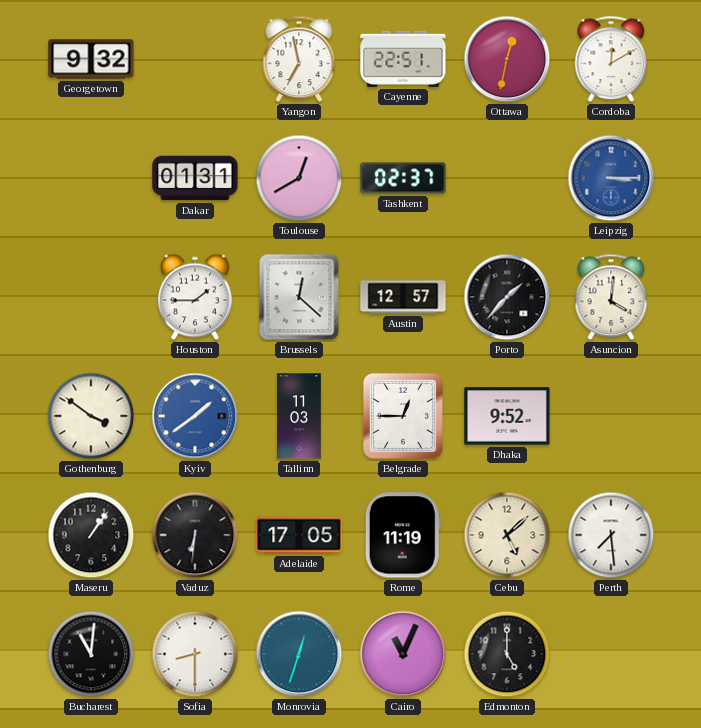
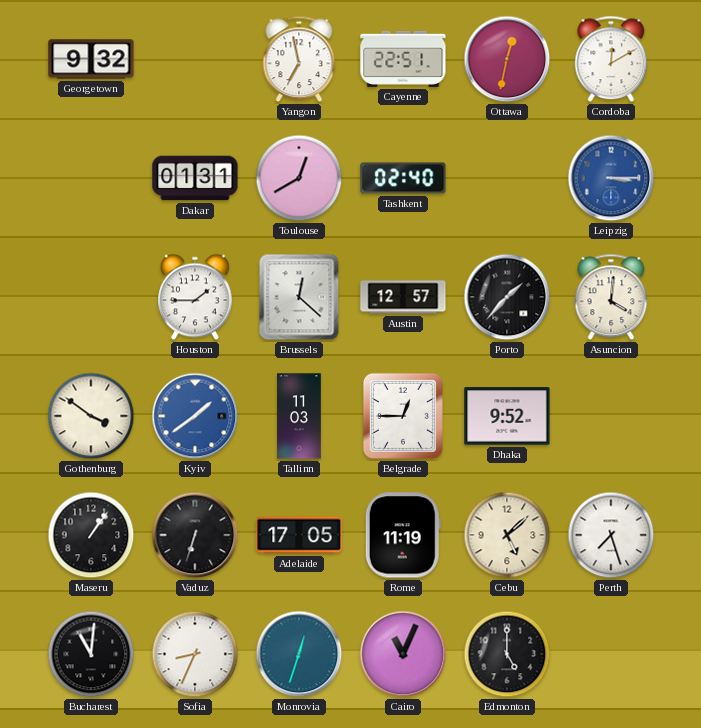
Tashkent: 02:37 -> 02:40 (403, 178)
Vaduz: 6:31 -> 6:33 (195, 535)
Perth: 7:29 -> 7:27 (611, 535)
Sofia: 8:30 -> 8:34 (195, 654)
